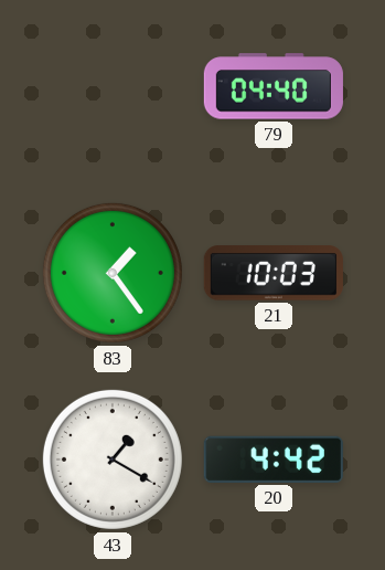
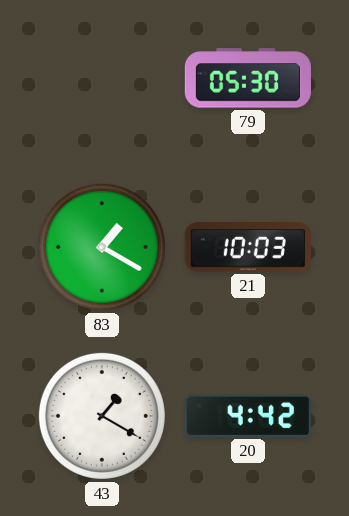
79: 04:40 -> 05:30 (248, 78)
83: 1:24 -> 1:20 (102, 247)
